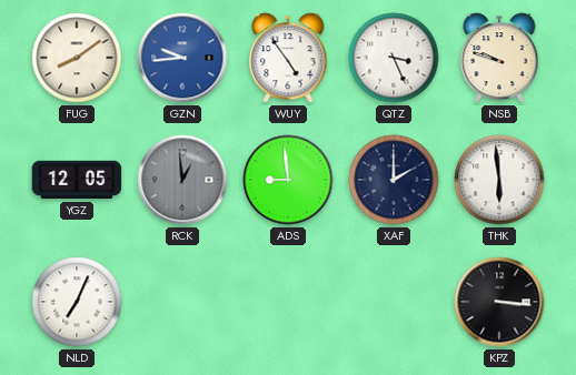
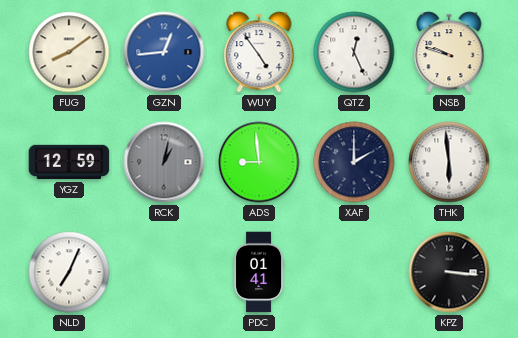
GZN: 9:44 -> 12:44 (164, 52)
QTZ: 3:26 -> 12:26 (354, 52)
YGZ: 12:05 -> 12:59 (69, 162)
RCK: 12:59 -> 1:02 (164, 162)
PDC: none -> 01:41 (259, 272)
